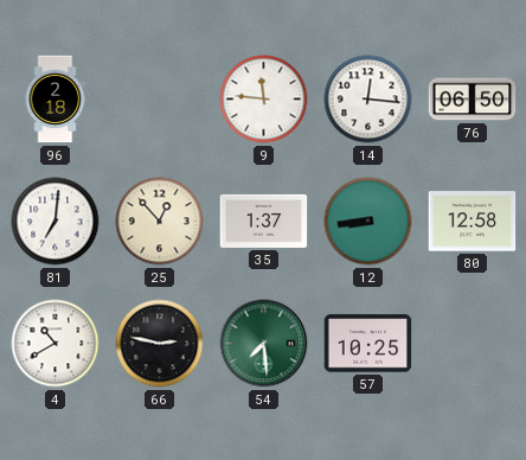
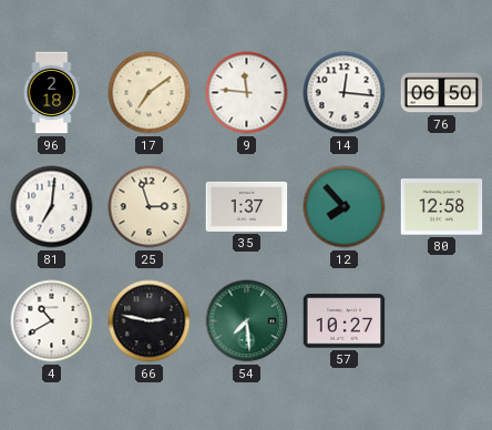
17: none -> 7:09 (150, 93)
25: 12:53 -> 2:57 (150, 207)
12: 8:44 -> 7:53 (345, 207)
57: 10:25 -> 10:27 (345, 321)
